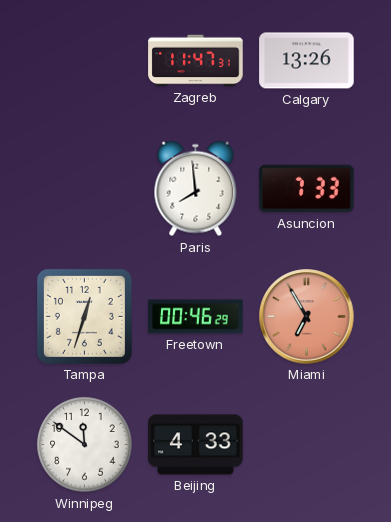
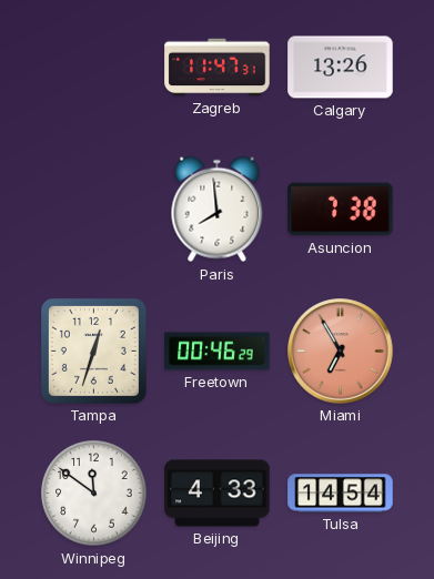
Asuncion: 7:33 -> 7:38 (341, 210)
Tulsa: none -> 14:54 (341, 494)
